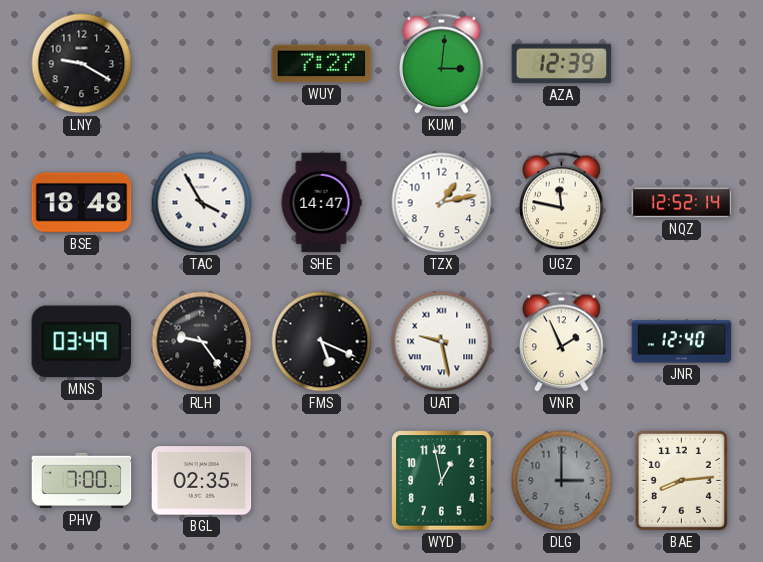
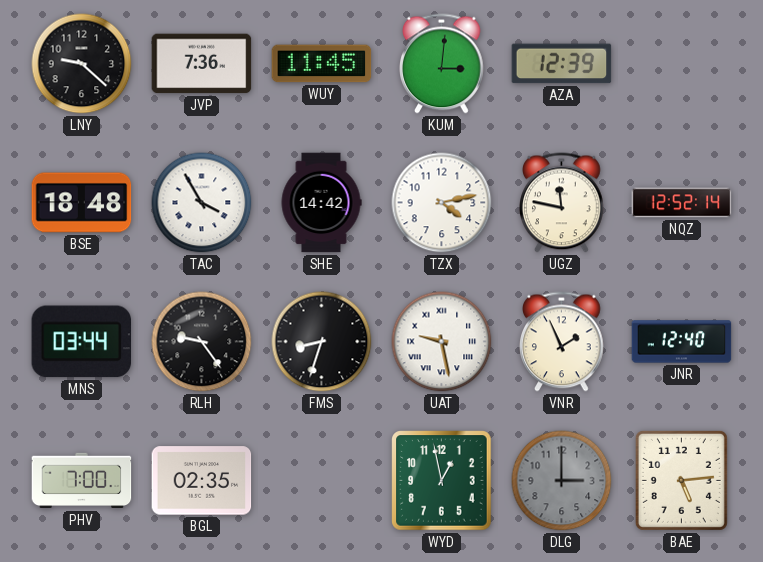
LNY: 9:20 -> 9:22 (82, 64)
JVP: none -> 7:36 (202, 64)
WUY: 7:27 -> 11:45 (322, 64)
SHE: 14:47 -> 14:42 (321, 203)
TZX: 1:13 -> 4:13 (442, 203)
MNS: 03:49 -> 03:44 (81, 342)
FMS: 5:19 -> 8:33 (322, 342)
BAE: 8:14 -> 5:14 (681, 480)
